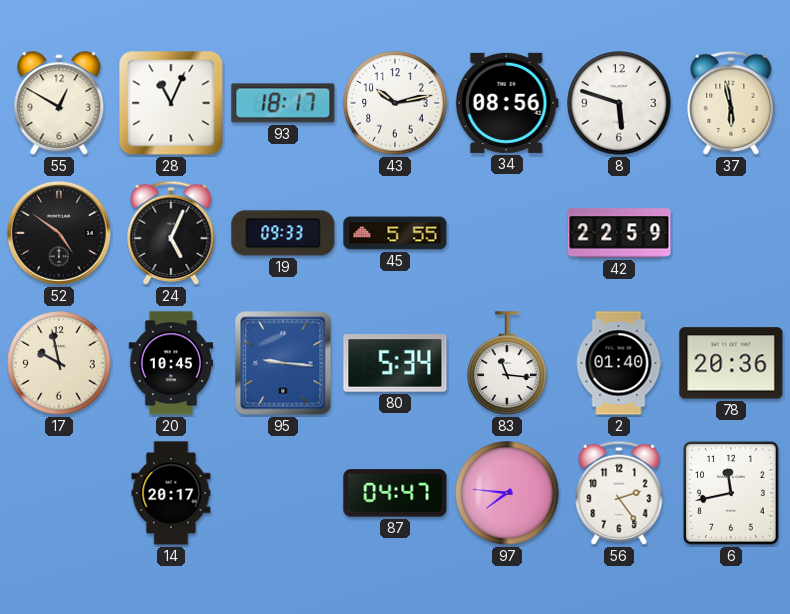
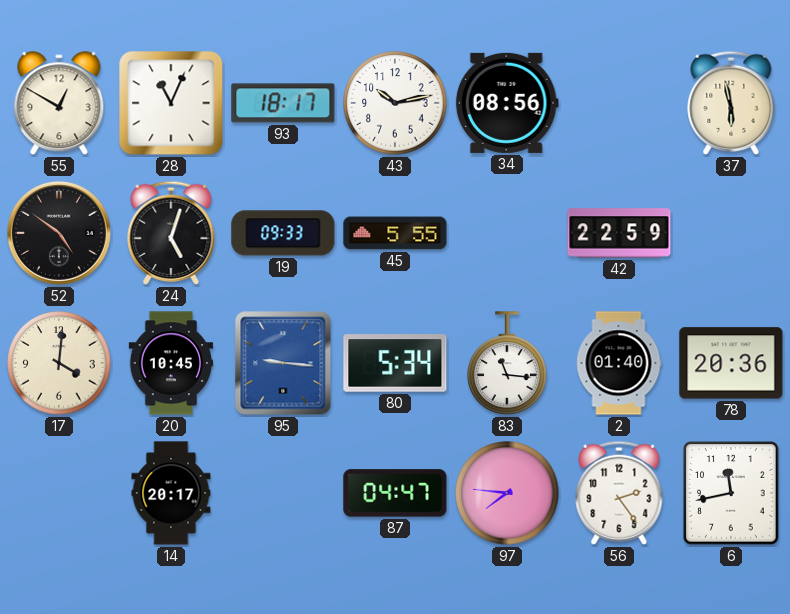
8: 5:48 -> none (619, 103)
24: 5:04 -> 5:03 (171, 233)
17: 9:58 -> 4:01 (59, 363)
